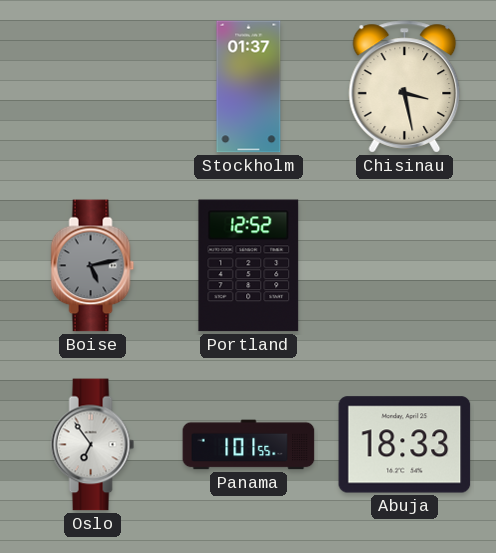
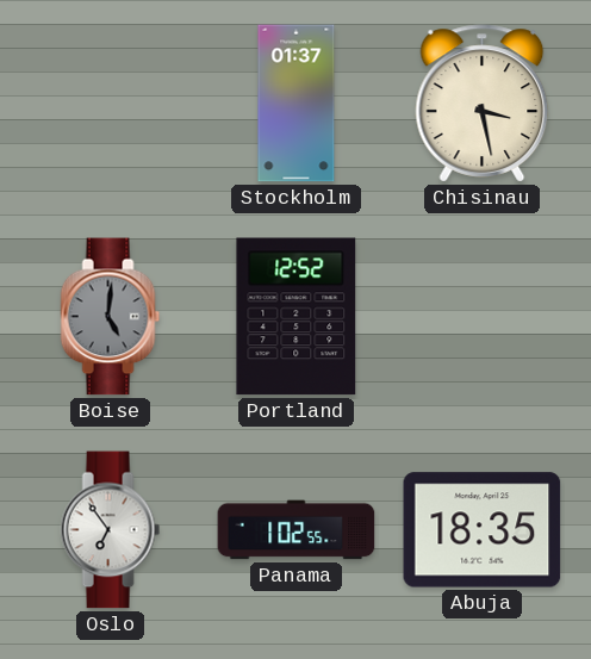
Boise: 5:13 -> 5:01 (111, 317)
Panama: 1:01 -> 1:02 (297, 530)
Abuja: 18:33 -> 18:35 (483, 530)
